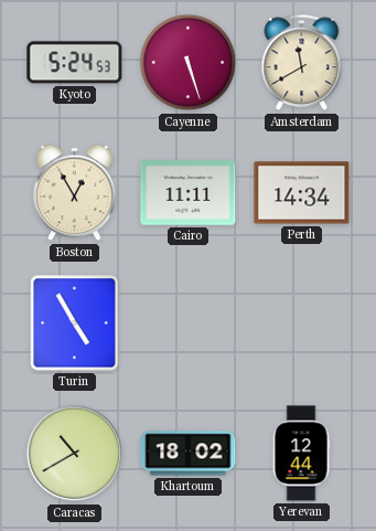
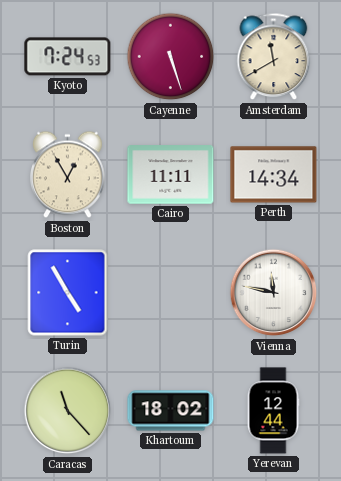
Kyoto: 5:24 -> 7:24 (68, 57)
Vienna: none -> 11:47 (274, 293)
Caracas: 10:40 -> 11:23 (68, 411)
